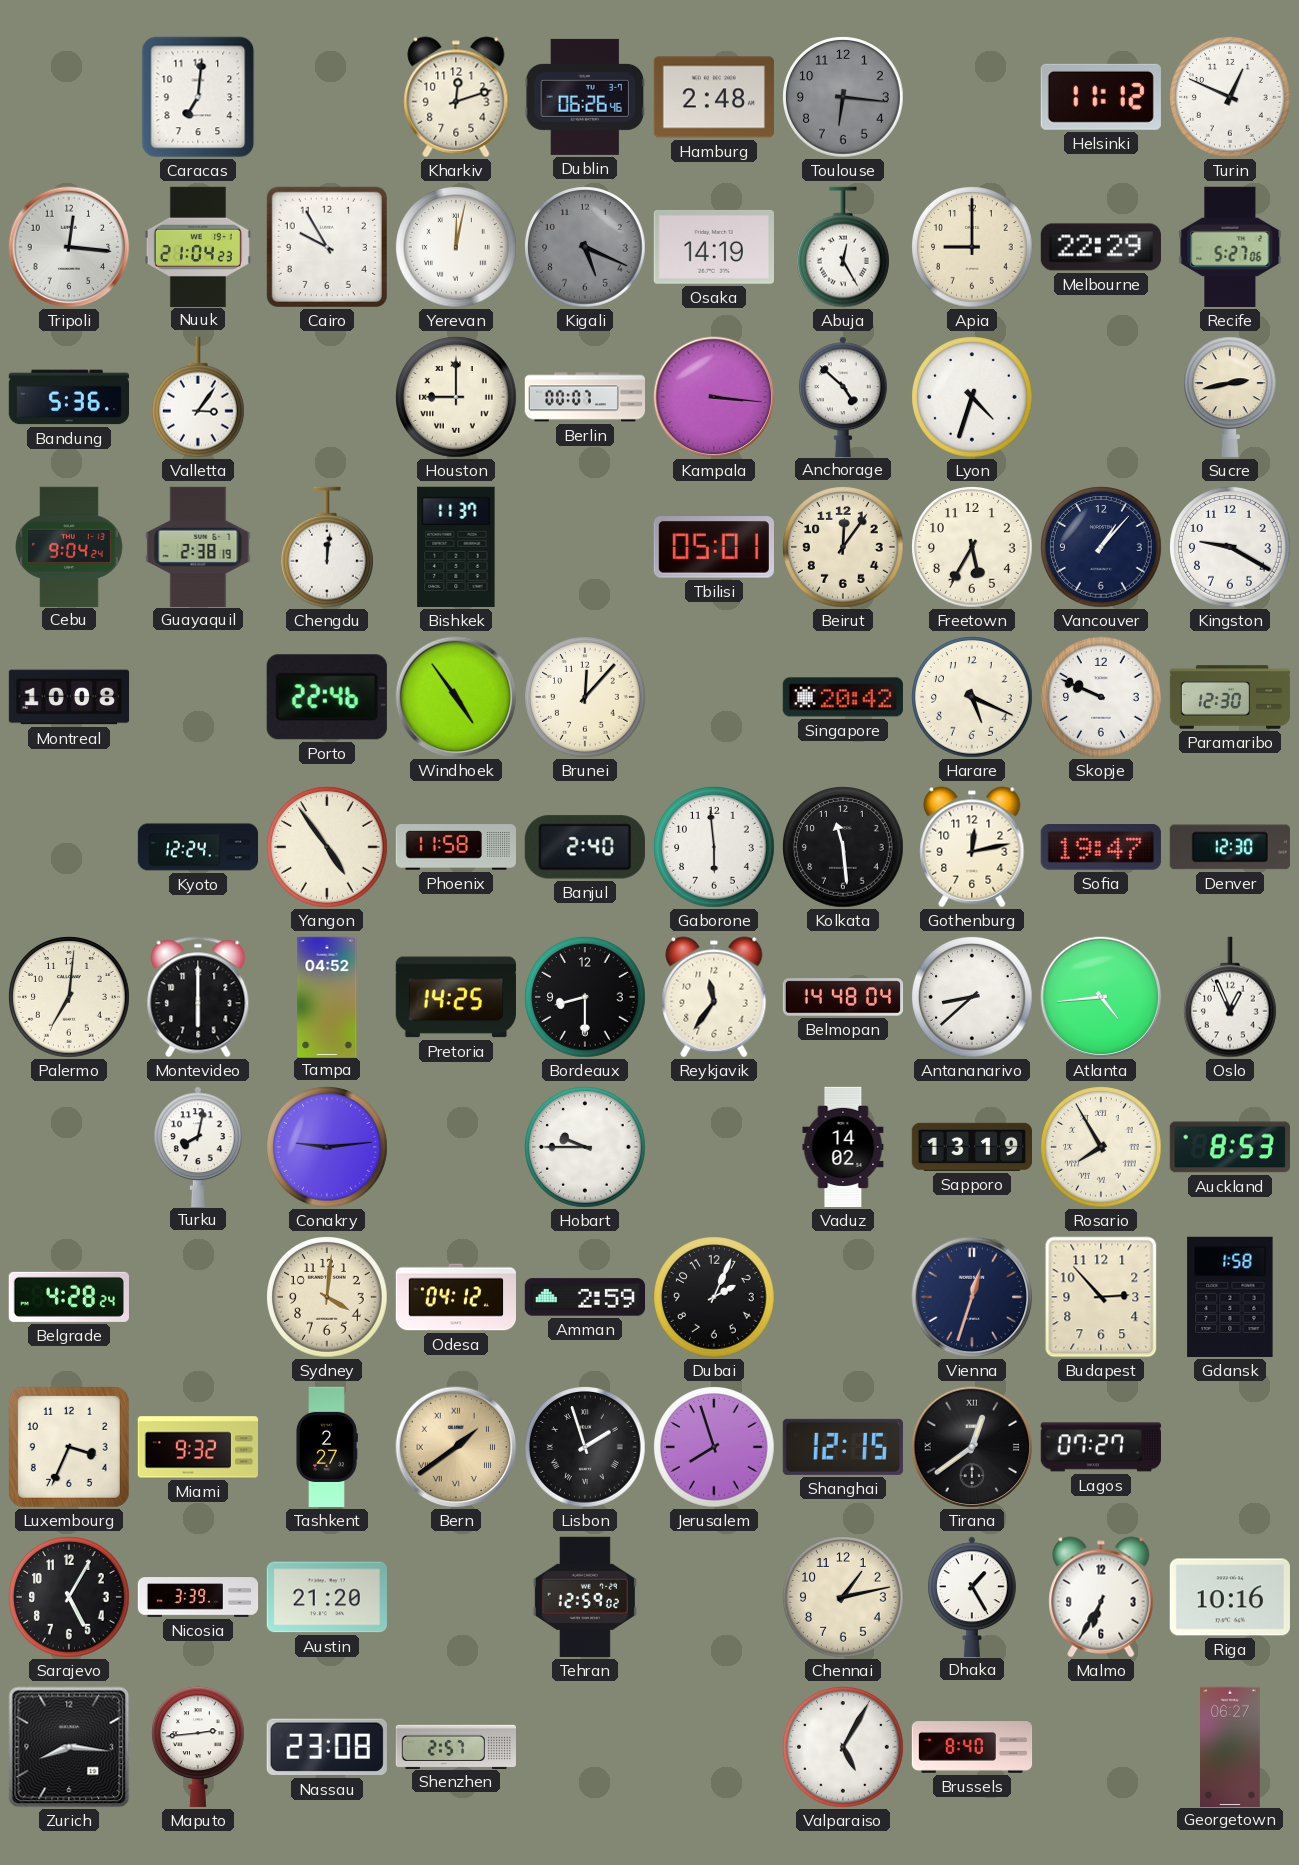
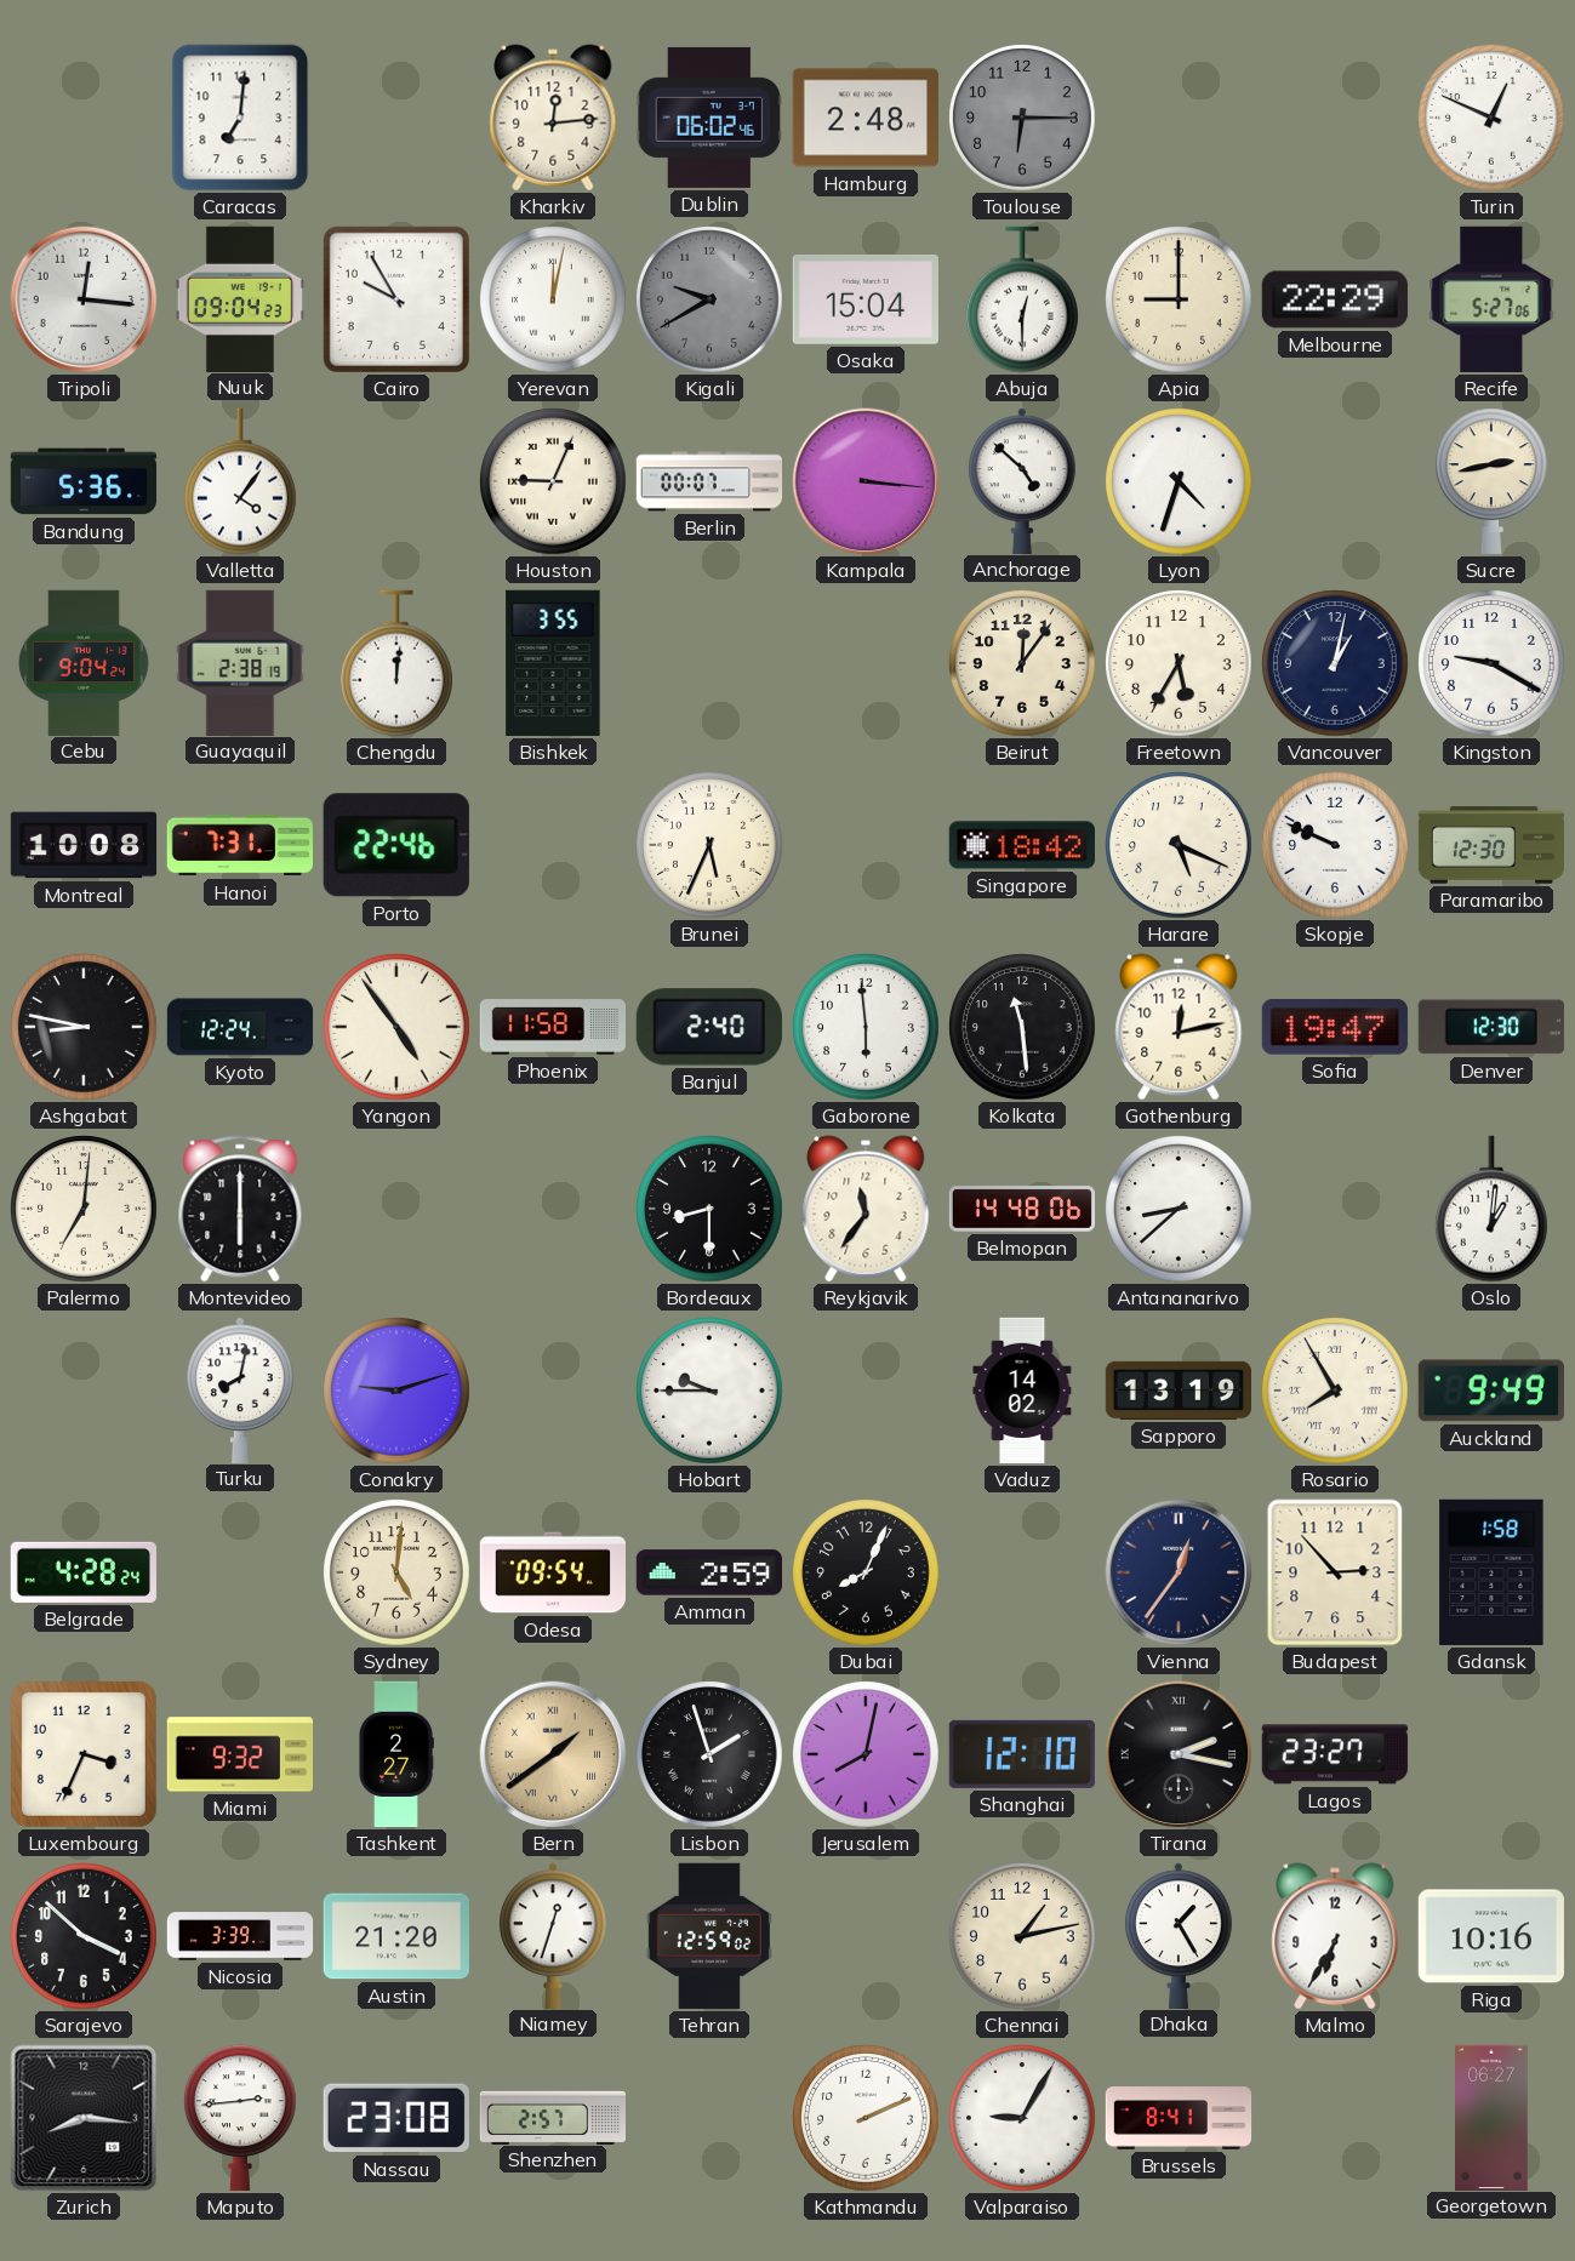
Kharkiv: 12:12 -> 12:14 (553, 118)
Dublin: 06:26 -> 06:02 (708, 118)
Toulouse: 6:16 -> 6:15 (1022, 118)
Helsinki: 11:12 -> none (1101, 97)
Nuuk: 21:04 -> 09:04 (240, 298)
Kigali: 5:19 -> 9:40 (709, 299)
Osaka: 14:19 -> 15:04 (866, 299)
Abuja: 12:25 -> 12:30 (1023, 299)
Valletta: 3:06 -> 4:06 (241, 481)
Houston: 9:00 -> 9:04 (553, 481)
Bishkek: 11:37 -> 3:55 (553, 663)
Tbilisi: 05:01 -> none (714, 547)
Vancouver: 1:07 -> 1:02 (1335, 663)
Hanoi: none -> 7:31 (240, 845)
Windhoek: 4:54 -> none (456, 697)
Brunei: 12:07 -> 5:34 (709, 845)
Singapore: 20:42 -> 18:42 (1022, 845)
Ashgabat: none -> 8:47 (84, 1027)
Tampa: 04:52 -> none (327, 996)
Pretoria: 14:25 -> none (456, 997)
Belmopan: 14:48:04 -> 14:48:06 (1022, 1209)
Atlanta: 4:44 -> none (1101, 997)
Oslo: 12:56 -> 1:01 (1493, 1209)
Conakry: 9:14 -> 9:12 (396, 1391)
Auckland: 8:53 -> 9:49 (1491, 1391)
Sydney: 4:01 -> 5:01 (396, 1572)
Odesa: 04:12 -> 09:54 (552, 1572)
Dubai: 2:04 -> 8:04 (866, 1572)
Vienna: 12:33 -> 12:36 (1179, 1572)
Jerusalem: 7:57 -> 8:02 (866, 1754)
Shanghai: 12:15 -> 12:10 (1022, 1754)
Tirana: 12:39 -> 2:17 (1179, 1754)
Lagos: 07:27 -> 23:27 (1335, 1754)
Sarajevo: 5:05 -> 3:52 (84, 1936)
Niamey: none -> 12:33 (554, 1935)
Kathmandu: none -> 2:11 (866, 2118)
Valparaiso: 5:05 -> 9:05 (1022, 2118)
Brussels: 8:40 -> 8:41 (1179, 2118)
